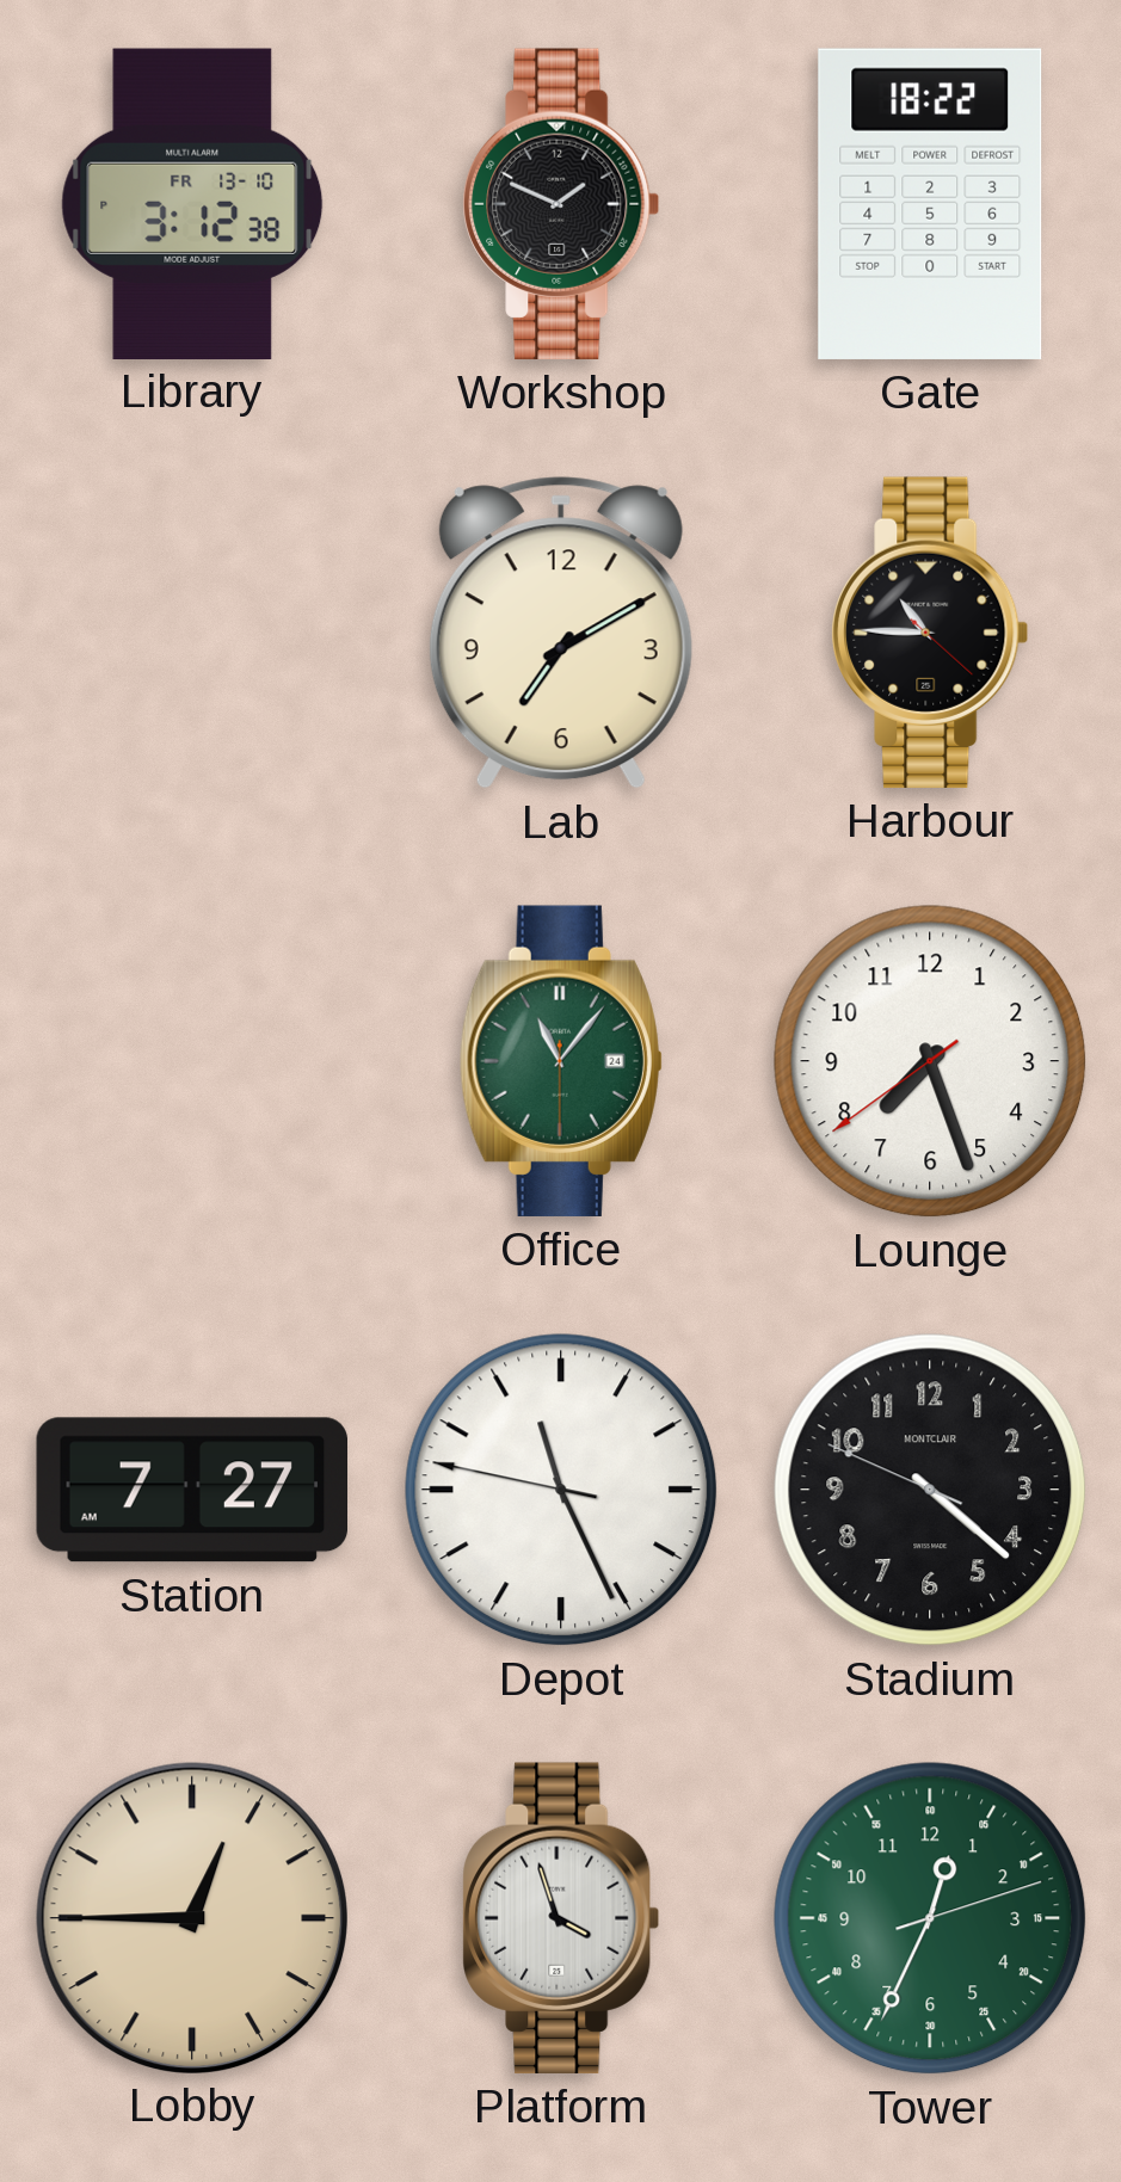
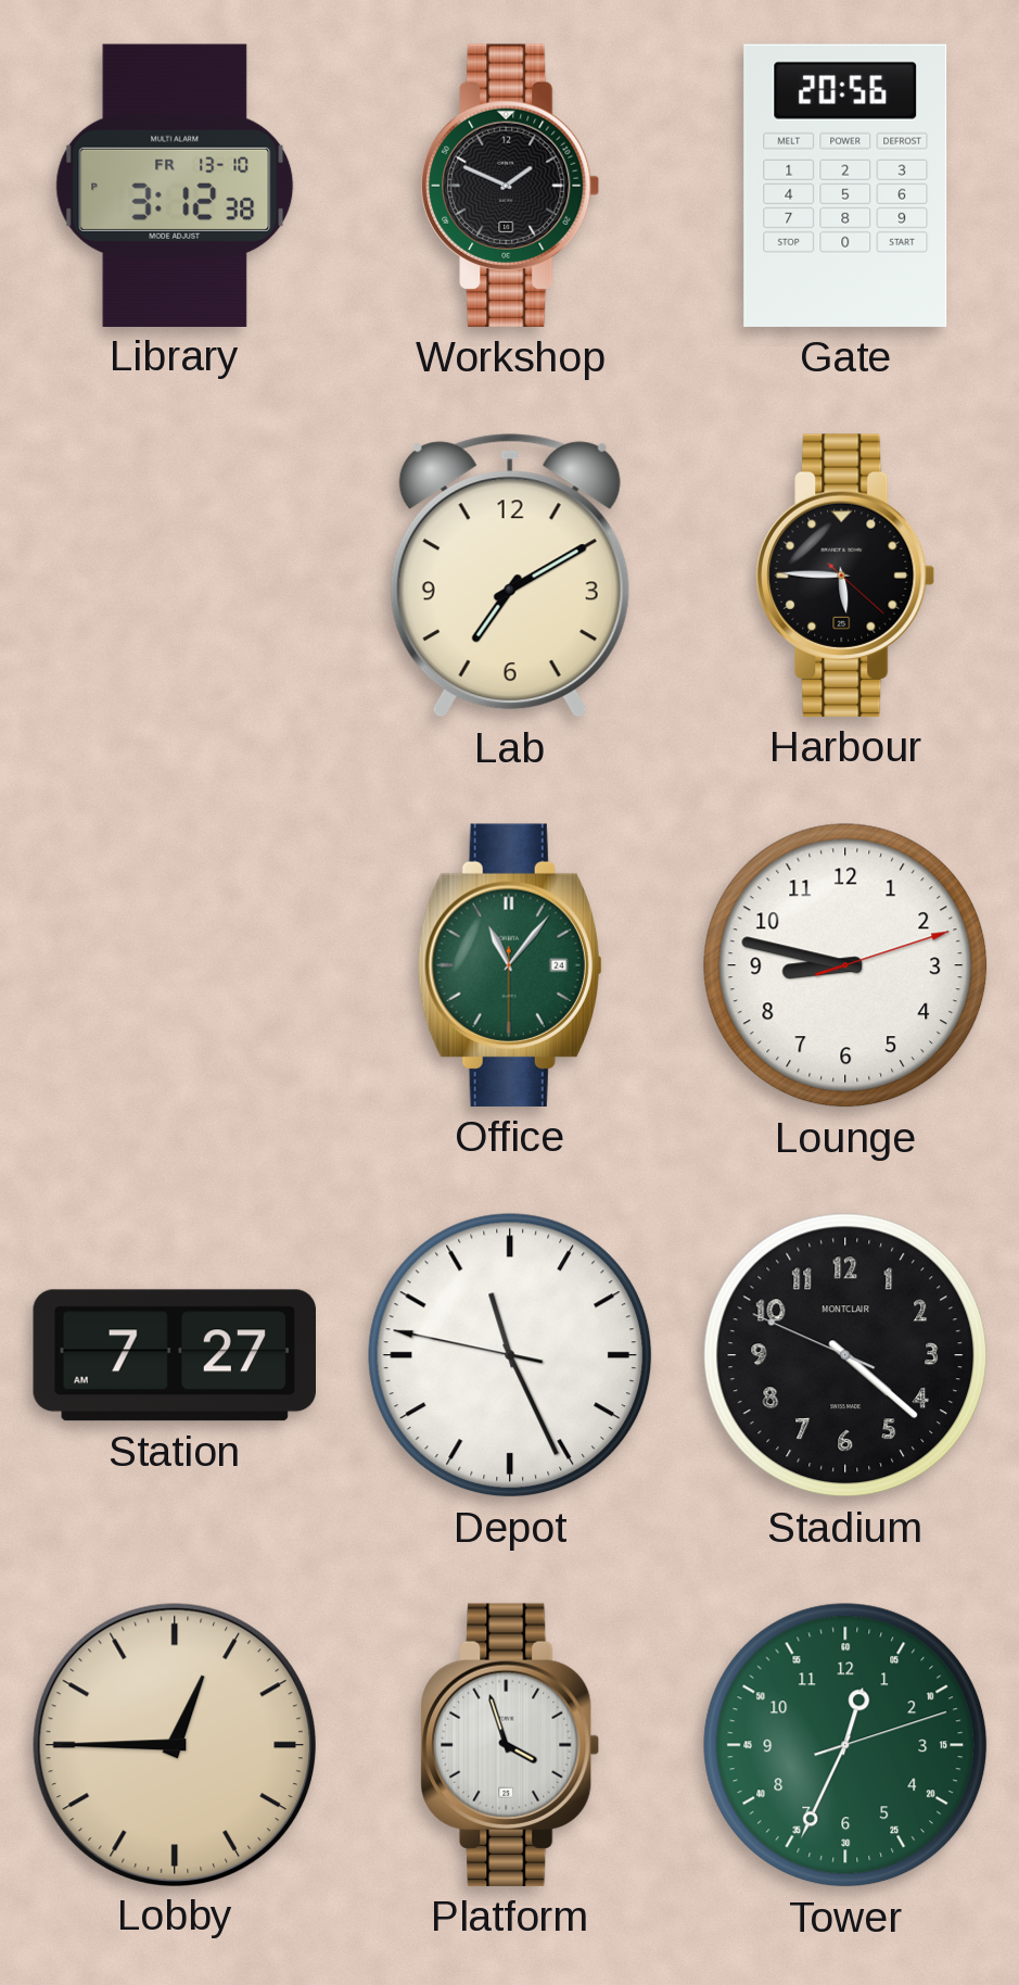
Gate: 18:22 -> 20:56 (845, 186)
Harbour: 10:45 -> 5:45 (845, 576)
Lounge: 7:26 -> 8:47 (845, 965)
